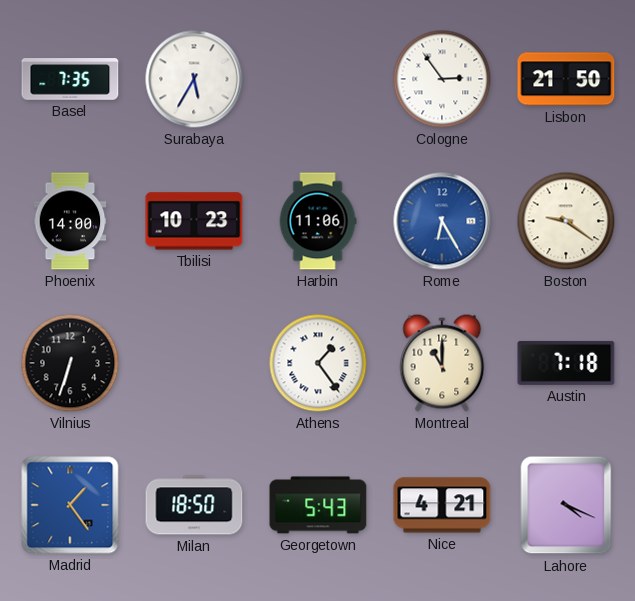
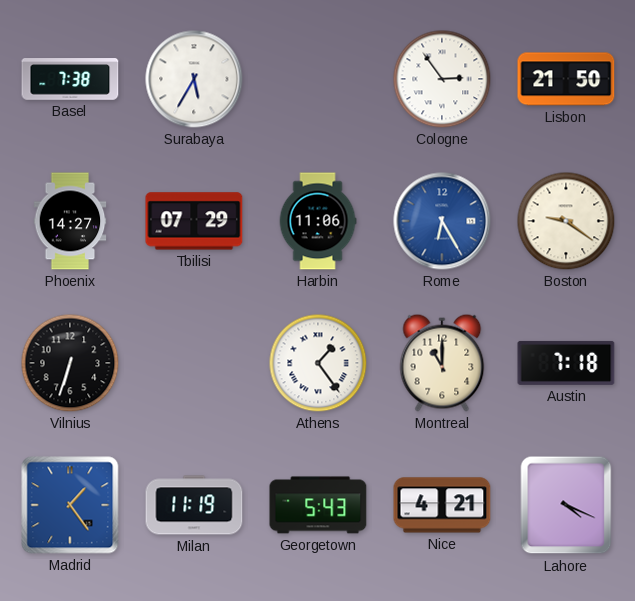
Basel: 7:35 -> 7:38 (70, 79)
Phoenix: 14:00 -> 14:27 (70, 221)
Tbilisi: 10:23 -> 07:29 (194, 221)
Milan: 18:50 -> 11:19 (194, 505)
